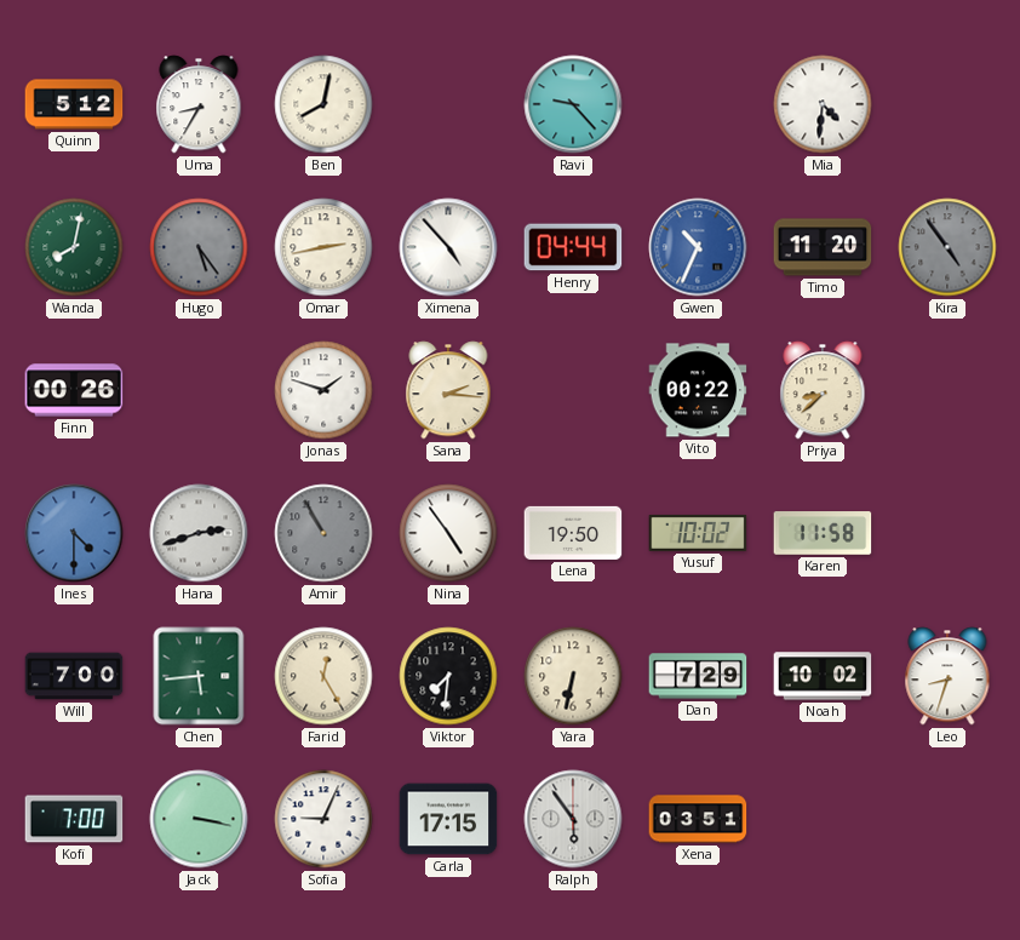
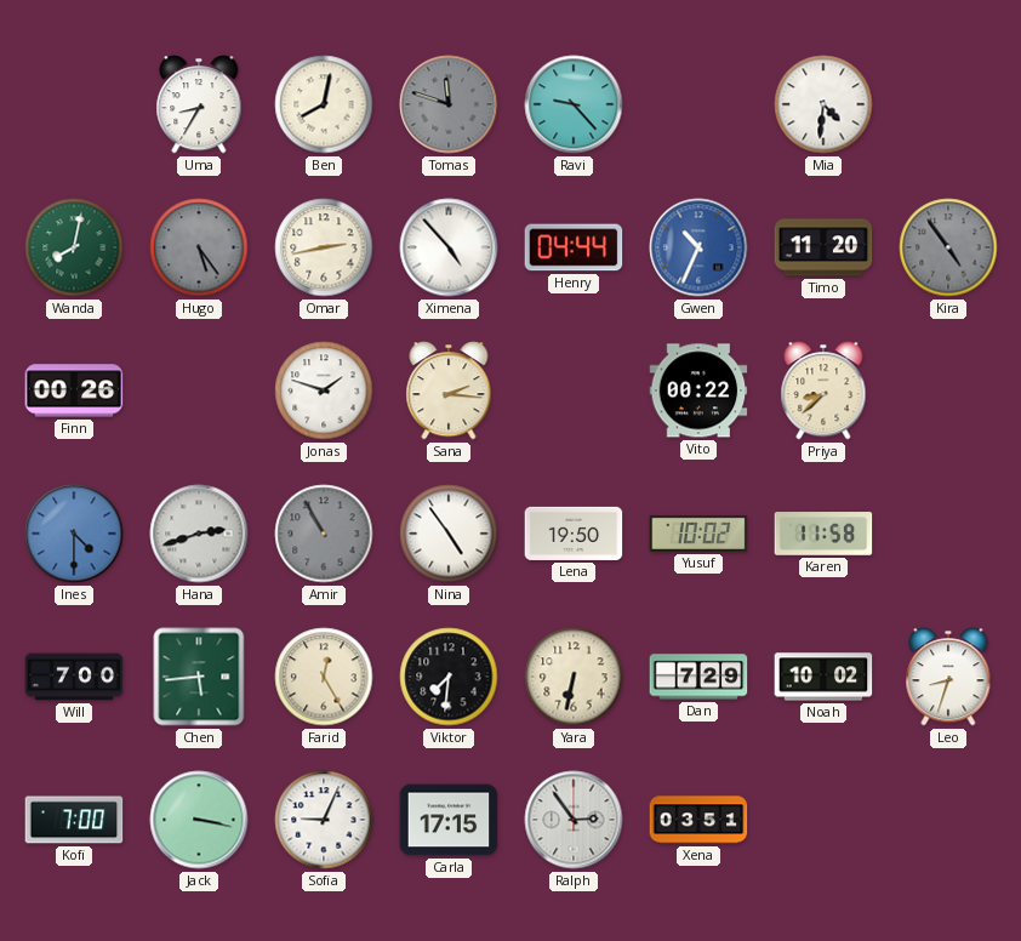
Quinn: 5:12 -> none (74, 104)
Tomas: none -> 11:48 (449, 104)
Ralph: 5:54 -> 2:54 (574, 820)
